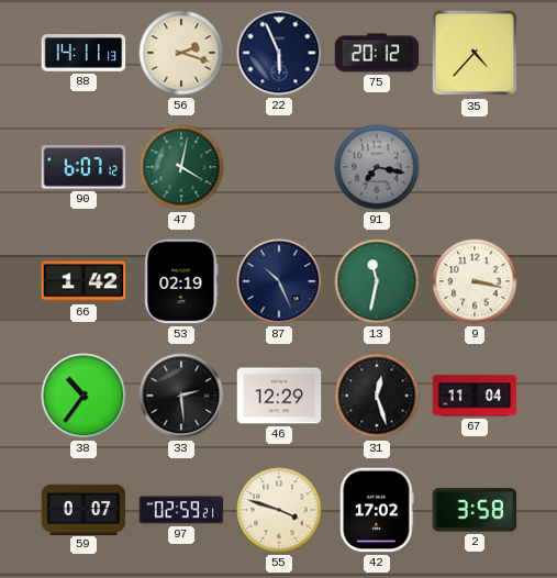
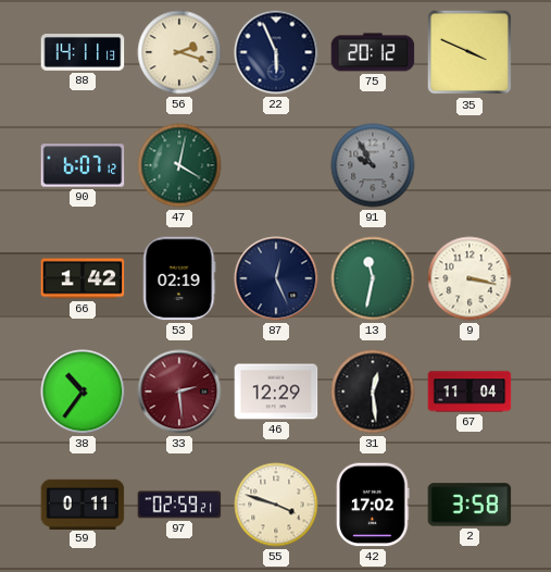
35: 4:37 -> 3:49 (469, 52)
91: 7:17 -> 9:55 (373, 165)
87: 10:26 -> 12:26 (276, 278)
33 dial: black -> burgundy (179, 391)
31: 12:27 -> 12:29 (373, 391)
59: 0:07 -> 0:11 (83, 503)
